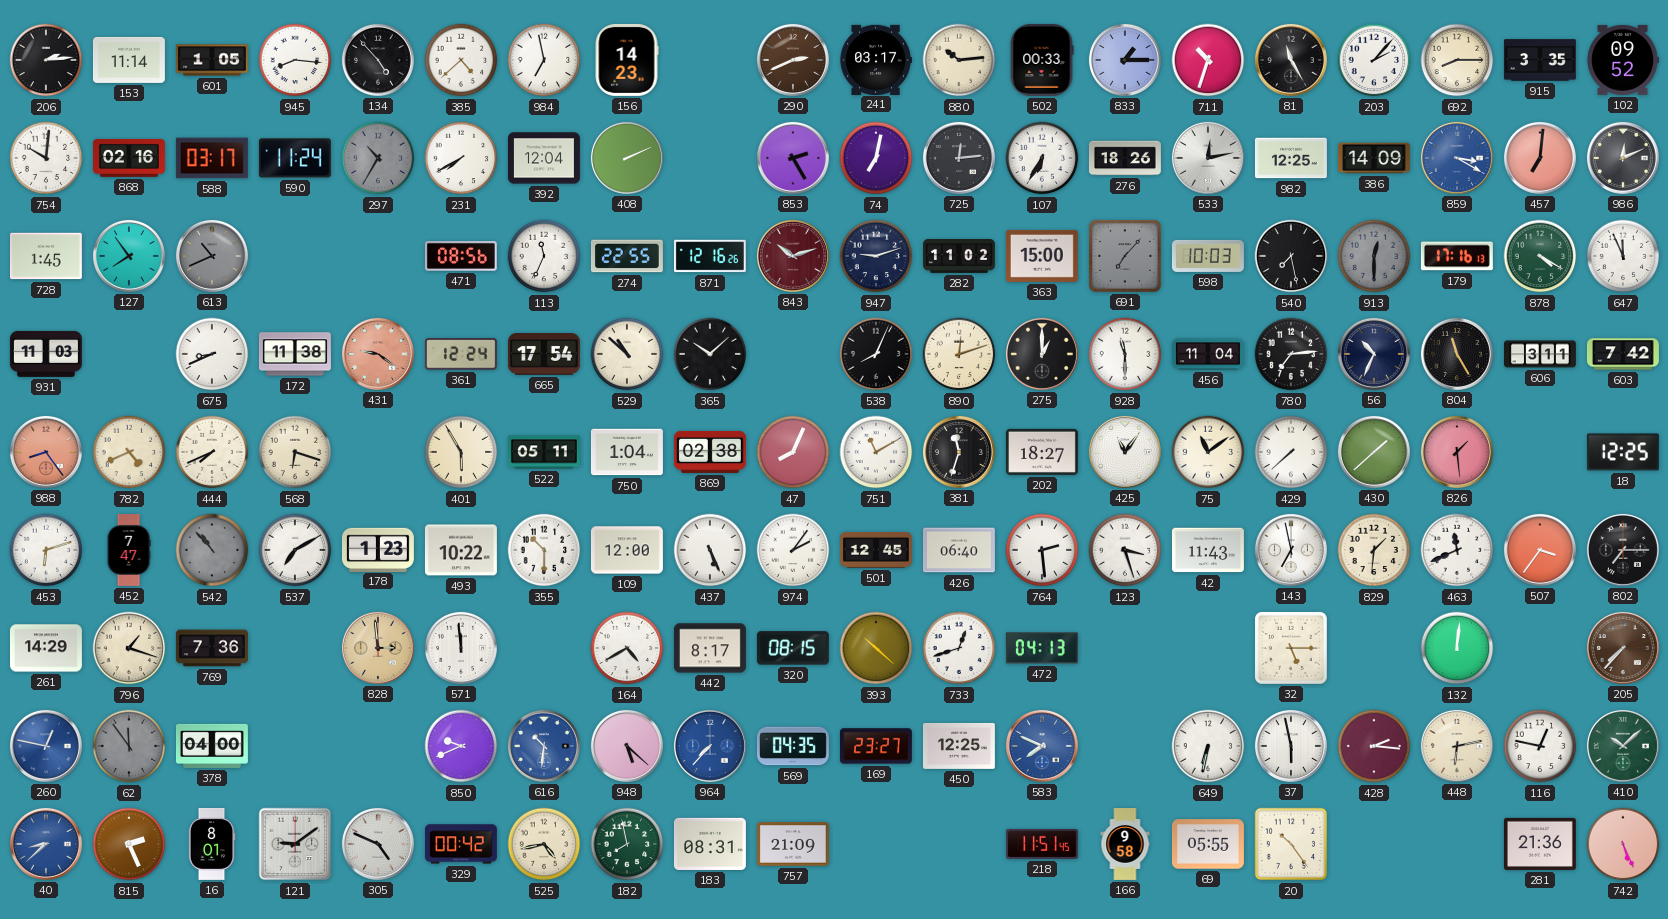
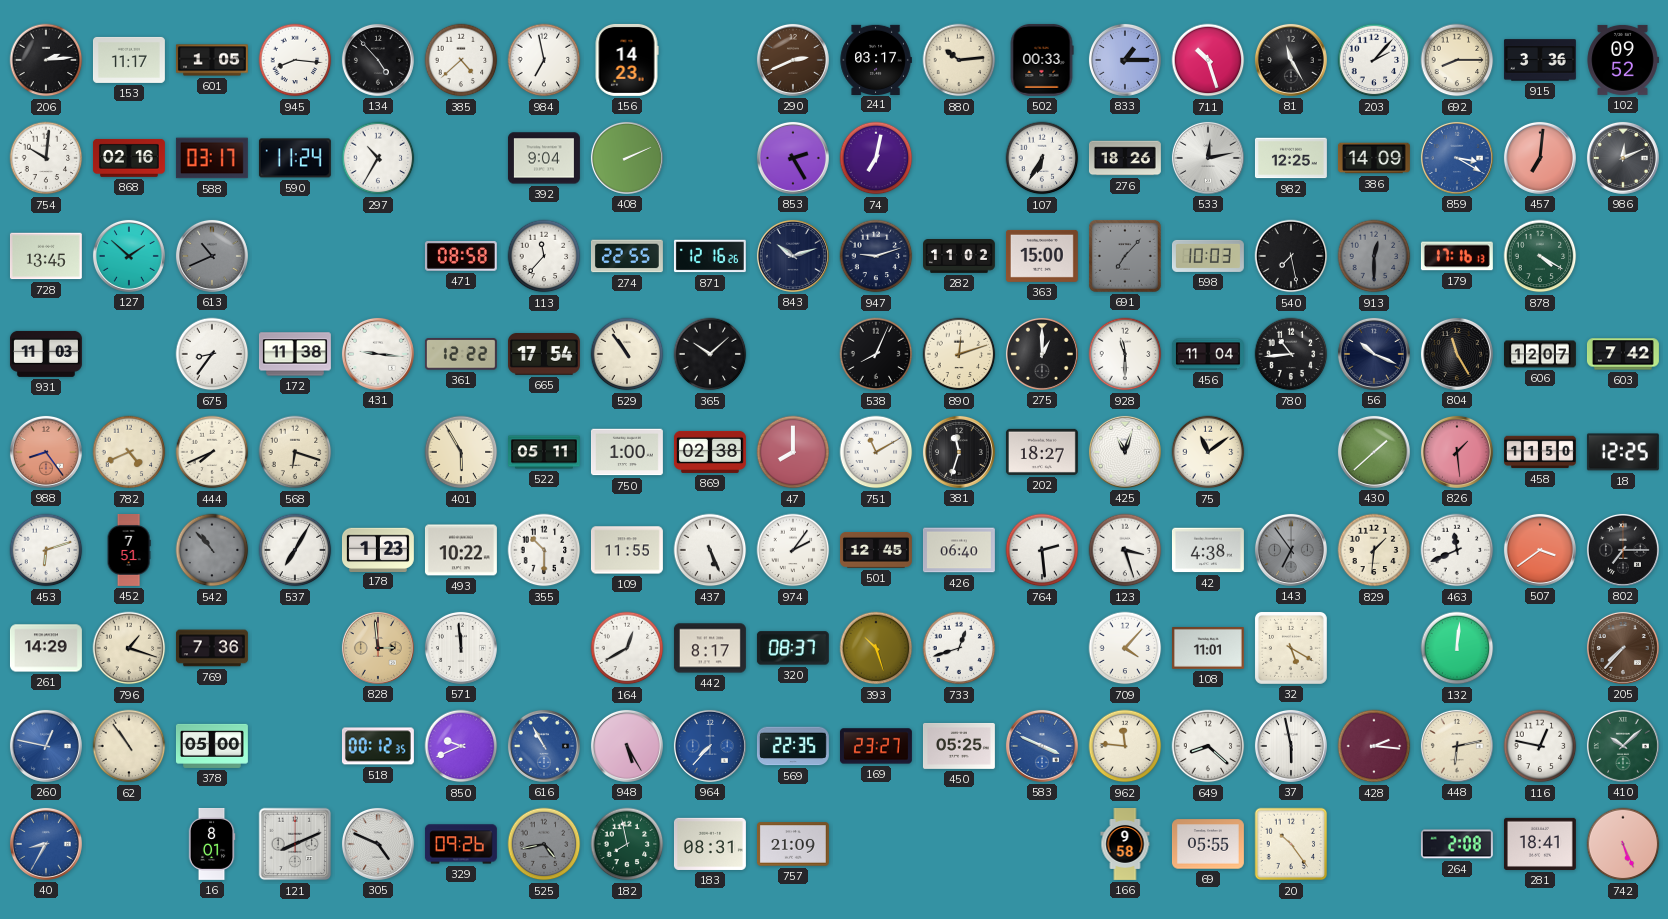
153: 11:14 -> 11:17 (129, 60)
711: 10:33 -> 10:27 (1208, 60)
915: 3:35 -> 3:36 (1540, 60)
297 dial: grey -> white (378, 158)
231: 7:40 -> none (461, 158)
392: 12:04 -> 9:04 (544, 158)
725: 12:14 -> none (959, 158)
728: 1:45 -> 13:45 (46, 256)
127: 7:54 -> 1:52 (129, 256)
471: 08:56 -> 08:58 (461, 257)
113: 11:34 -> 11:37 (544, 256)
843 dial: burgundy -> navy (793, 256)
647: 11:56 -> none (1623, 256)
675: 8:41 -> 8:36 (212, 354)
431: 9:21 -> 9:16 (378, 354)
431 dial: salmon -> white (378, 354)
361: 12:24 -> 12:22 (461, 354)
529: 10:52 -> 10:54 (627, 354)
780: 7:14 -> 10:44 (1291, 354)
56: 10:34 -> 10:19 (1374, 354)
606: 3:11 -> 12:07 (1541, 354)
750: 1:04 -> 1:00 (627, 452)
47: 8:04 -> 8:00 (793, 452)
425: 11:06 -> 11:03 (1125, 452)
429: 7:38 -> none (1291, 452)
458: none -> 11:50 (1541, 452)
452: 7:47 -> 7:51 (129, 551)
537: 7:10 -> 7:05 (295, 550)
109: 12:00 -> 11:55 (627, 550)
42: 11:43 -> 4:38 (1208, 550)
143: 6:58 -> 6:54 (1291, 550)
143 dial: white -> grey (1291, 550)
507: 3:36 -> 3:39 (1540, 550)
164: 4:40 -> 12:40 (627, 648)
320: 08:15 -> 08:37 (793, 648)
393: 10:22 -> 10:27 (876, 648)
472: 04:13 -> none (1042, 648)
709: none -> 4:07 (1125, 648)
108: none -> 11:01 (1208, 649)
32: 5:15 -> 5:20 (1291, 648)
62: 11:54 -> 10:54 (129, 746)
62 dial: grey -> cream (129, 746)
378: 04:00 -> 05:00 (212, 746)
518: none -> 00:12 (378, 746)
616: 10:31 -> 10:55 (544, 746)
948: 5:22 -> 5:25 (627, 746)
569: 04:35 -> 22:35 (793, 746)
450: 12:25 -> 05:25 (959, 746)
583: 7:49 -> 3:49 (1042, 746)
962: none -> 11:46 (1125, 746)
649: 6:32 -> 8:22 (1208, 746)
40: 8:38 -> 8:35 (46, 844)
815: 2:26 -> none (129, 844)
121: 9:09 -> 8:11 (295, 844)
329: 00:42 -> 09:26 (461, 844)
525 dial: cream -> grey (544, 844)
218: 11:51 -> none (1042, 844)
264: none -> 2:08 (1457, 844)
281: 21:36 -> 18:41 (1540, 844)
